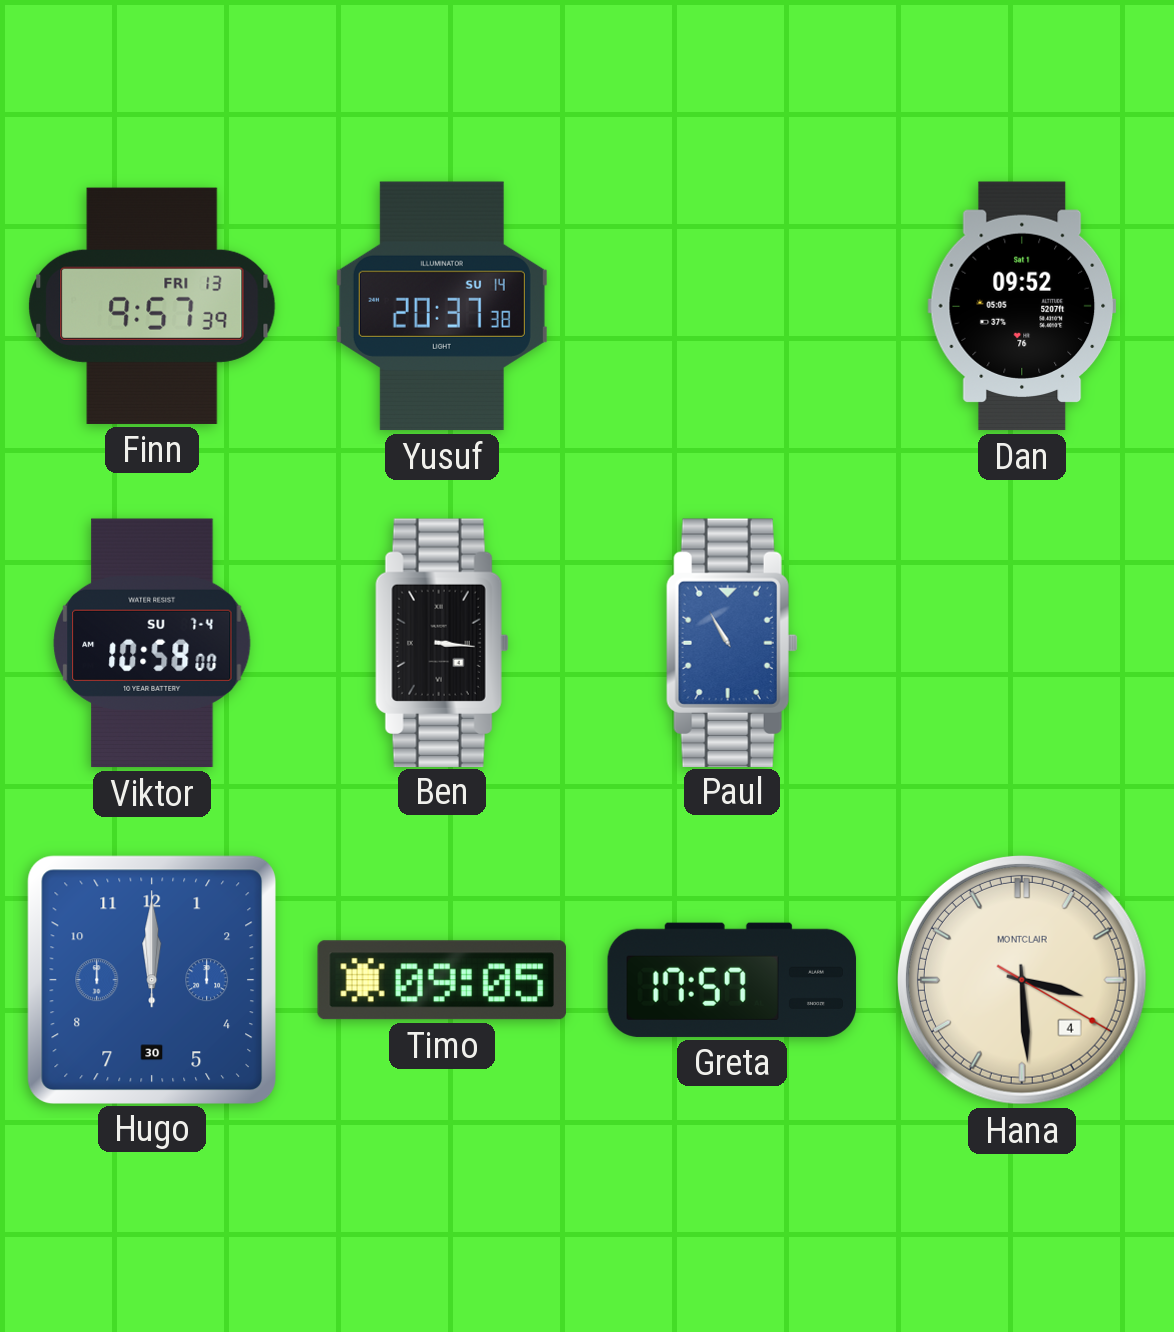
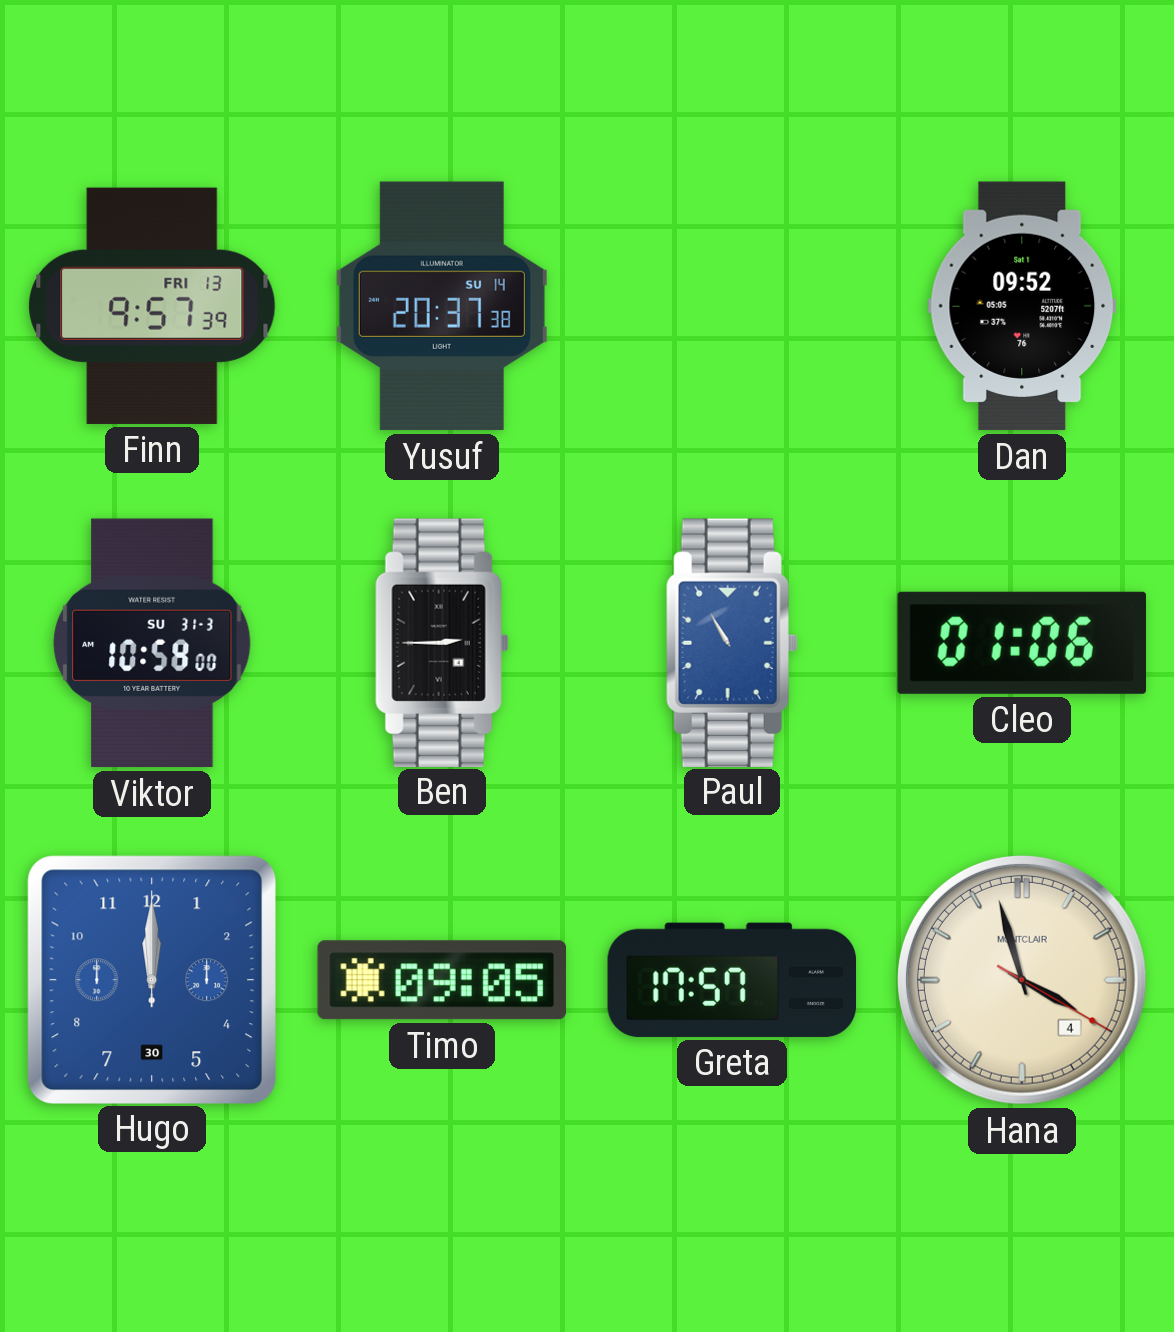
Viktor date: SU 7-4 -> SU 31-3 (152, 643)
Ben: 3:16 -> 2:45 (442, 642)
Cleo: none -> 01:06 (1022, 643)
Hana: 3:29 -> 3:57 (1022, 980)
